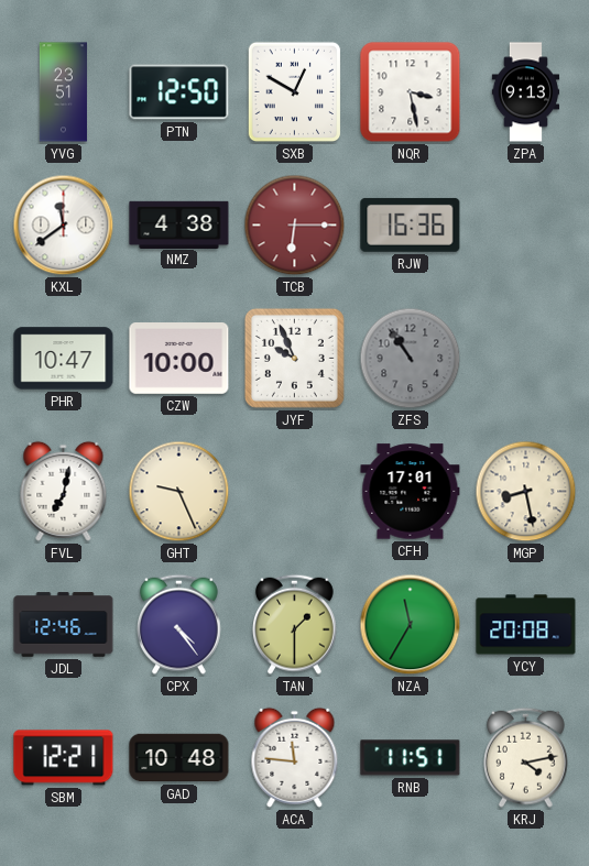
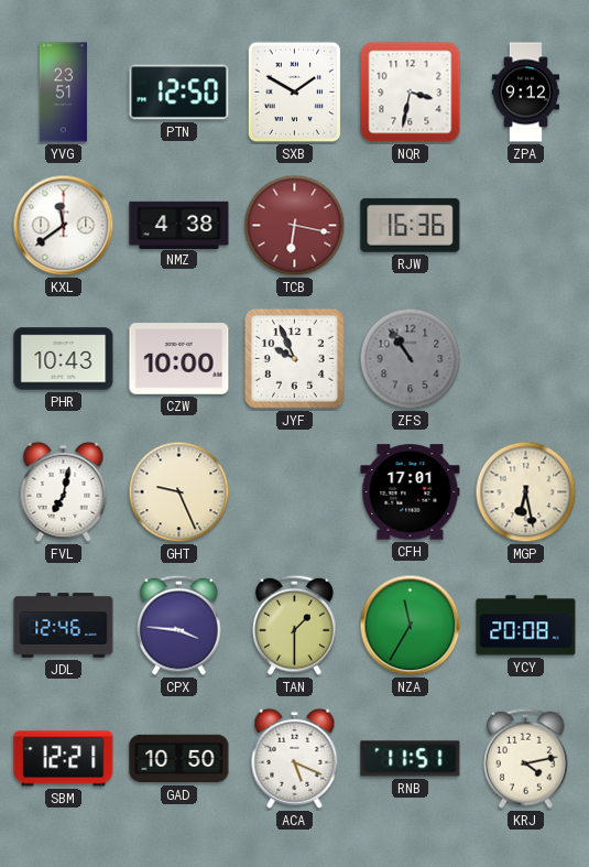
SXB: 12:50 -> 1:50 (295, 93)
NQR: 3:28 -> 3:32 (411, 93)
ZPA: 9:13 -> 9:12 (526, 93)
TCB: 6:15 -> 6:17 (295, 226)
PHR: 10:47 -> 10:43 (64, 359)
MGP: 8:28 -> 6:28 (526, 492)
CPX: 4:24 -> 3:46 (179, 625)
GAD: 10:48 -> 10:50 (179, 759)
ACA: 11:46 -> 5:19 (295, 758)
